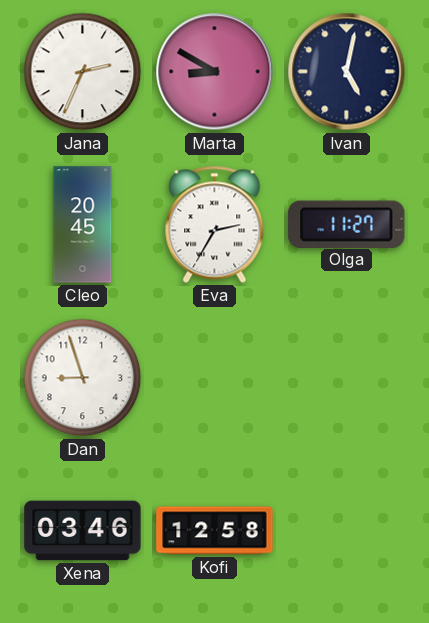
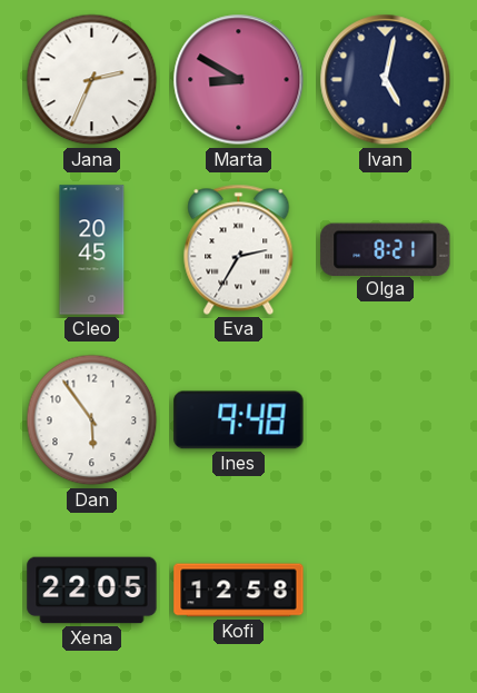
Olga: 11:27 -> 8:21 (386, 249)
Dan: 8:57 -> 5:54 (92, 420)
Ines: none -> 9:48 (239, 420)
Xena: 03:46 -> 22:05 (92, 591)
